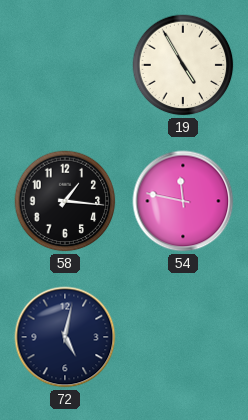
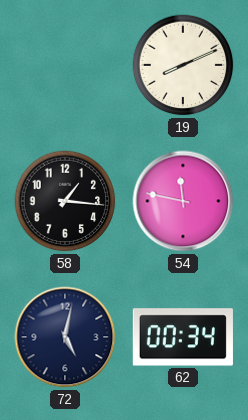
19: 4:55 -> 8:11 (183, 65)
62: none -> 00:34 (183, 337)
